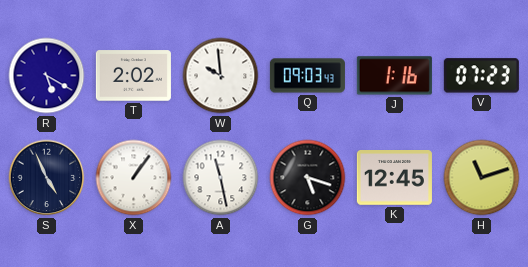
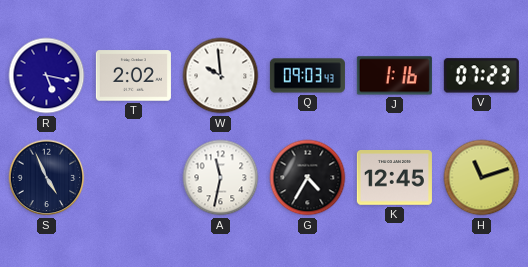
R: 5:20 -> 5:17 (47, 76)
X: 1:06 -> none (134, 178)
A: 11:28 -> 11:32 (221, 178)
G: 5:18 -> 4:35 (308, 178)
